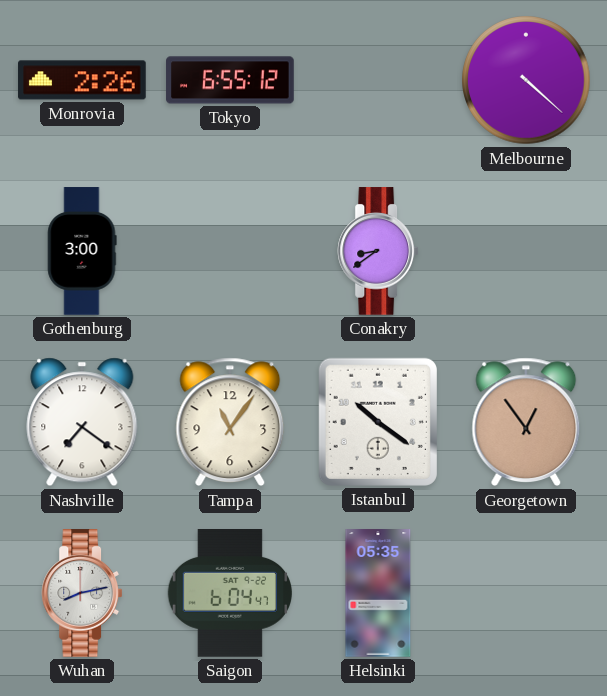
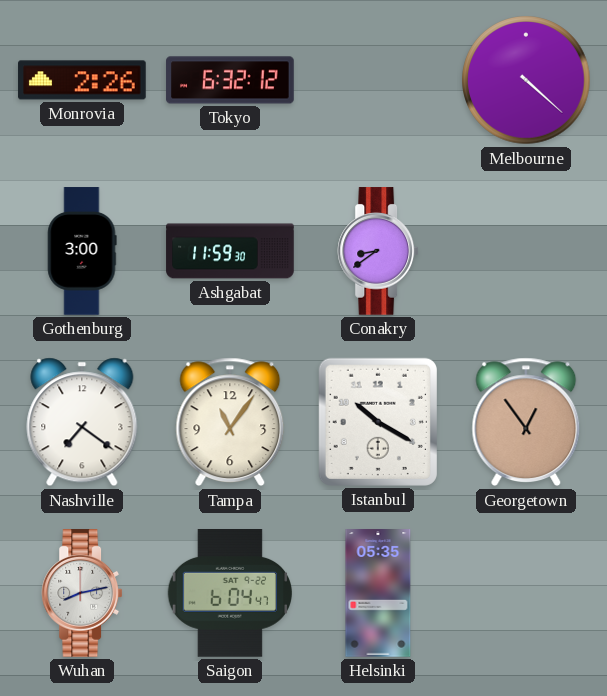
Tokyo: 6:55 -> 6:32 (230, 80)
Ashgabat: none -> 11:59 (230, 251)
Istanbul: 10:21 -> 10:20 (378, 422)
